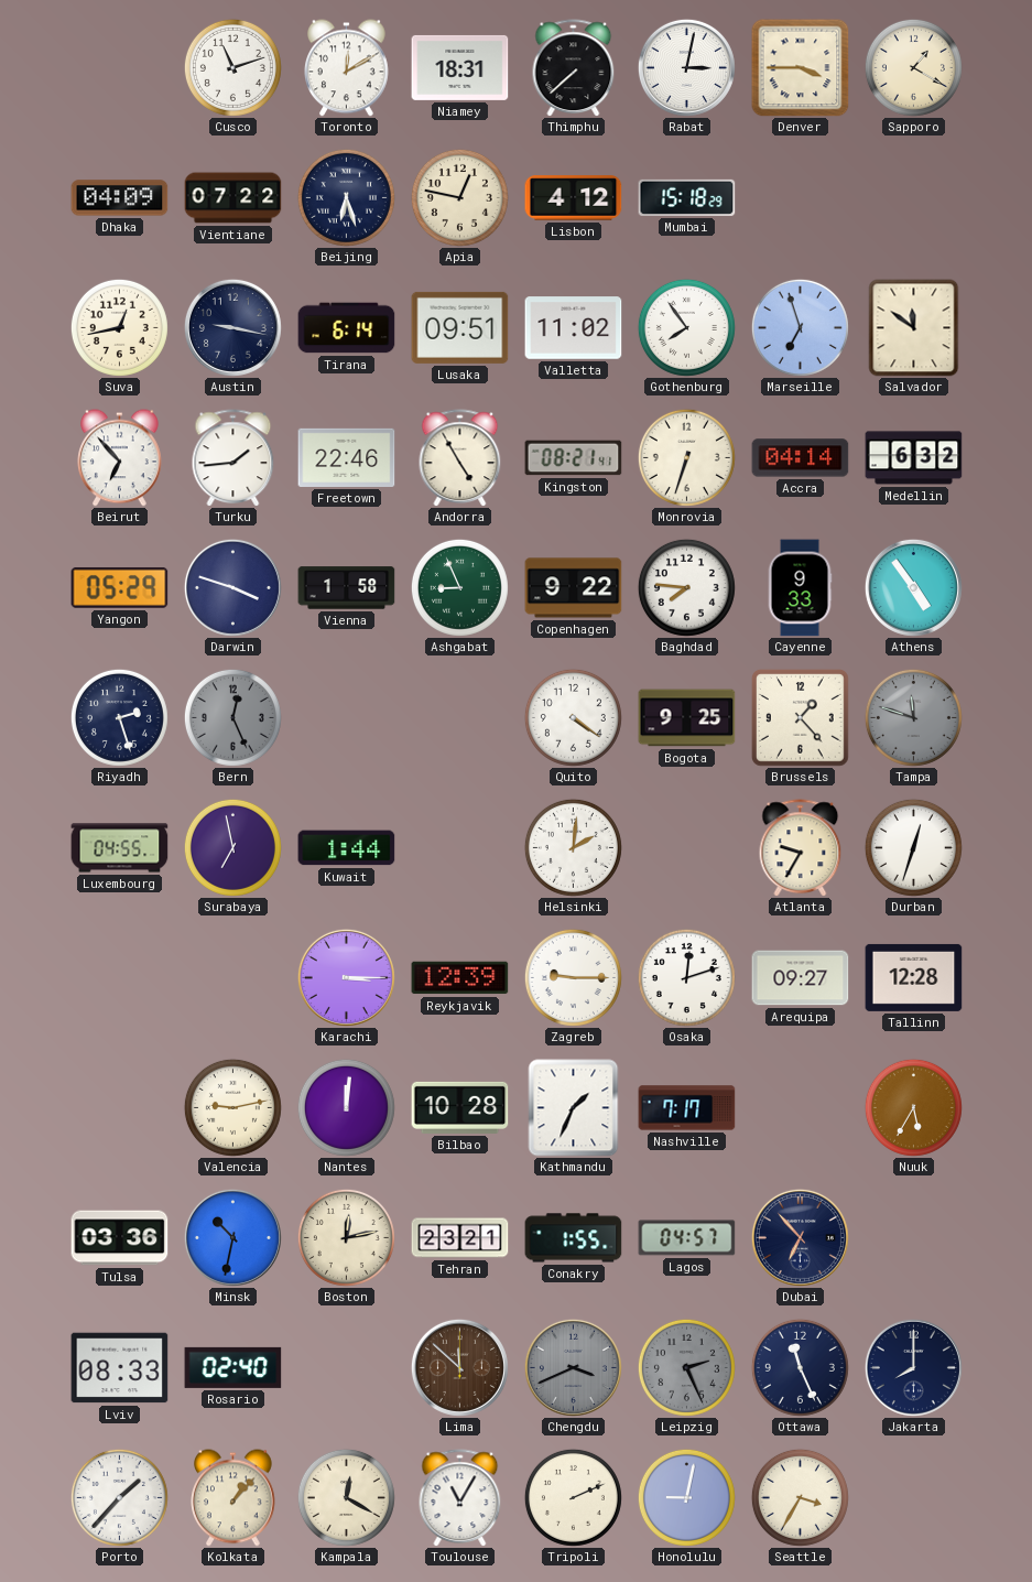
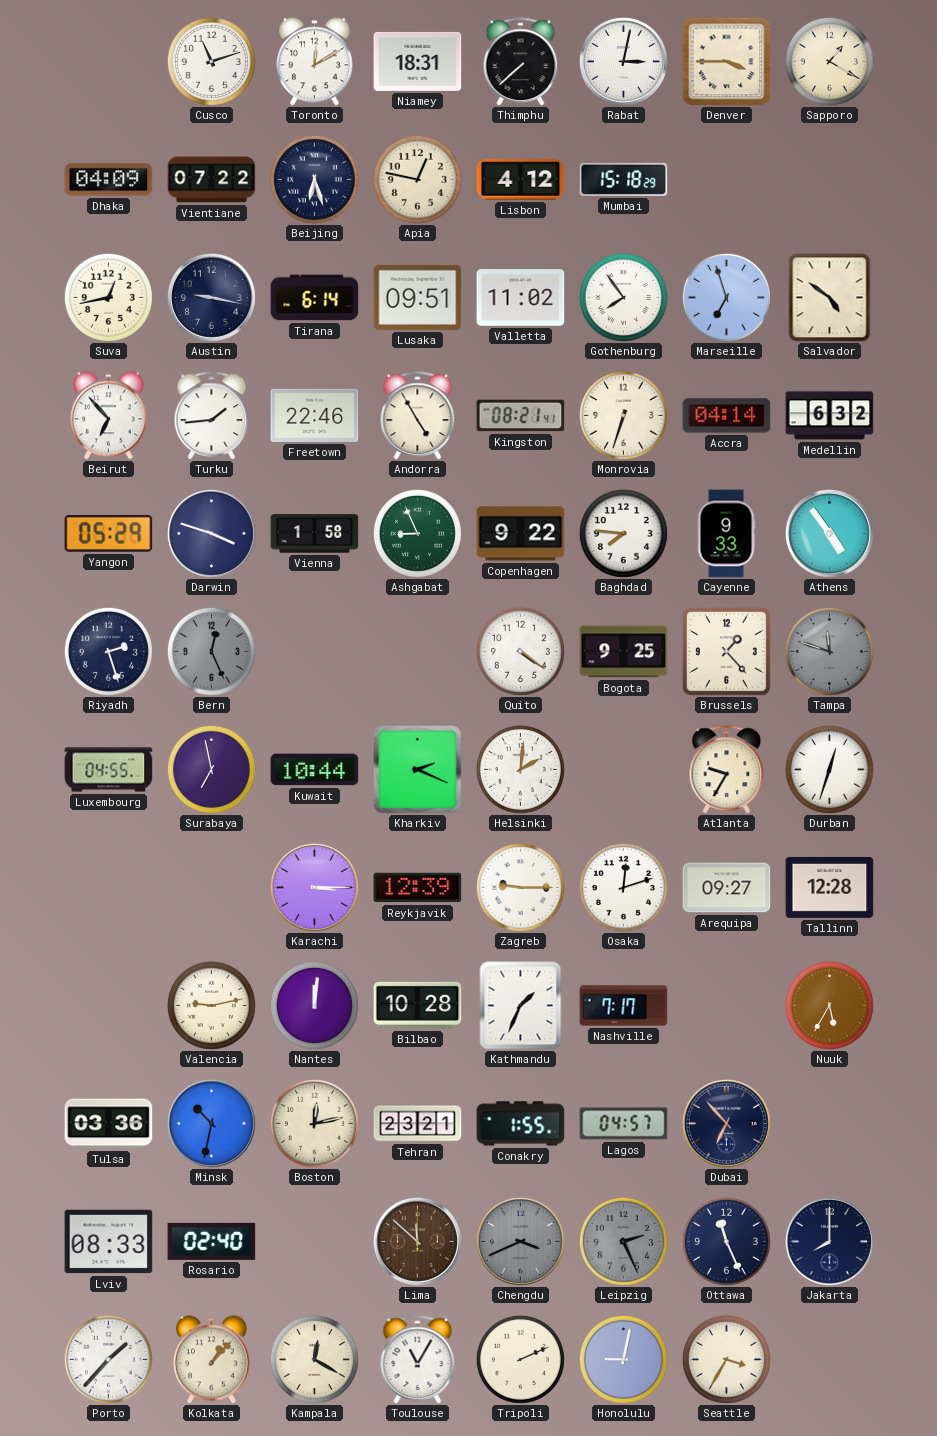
Salvador: 11:51 -> 4:51 (830, 298)
Kuwait: 1:44 -> 10:44 (315, 770)
Kharkiv: none -> 2:19 (418, 770)
